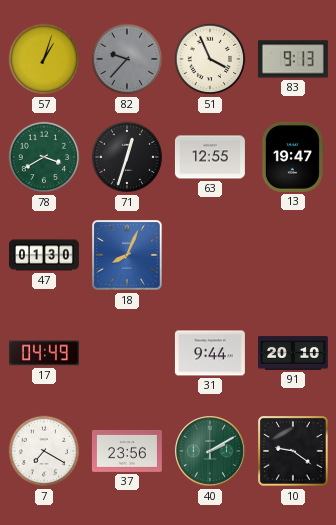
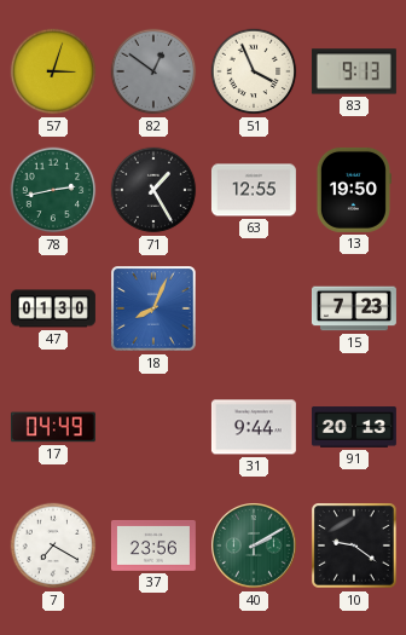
57: 1:03 -> 3:03 (53, 71)
82: 9:37 -> 12:51 (153, 71)
78: 3:40 -> 2:43 (53, 190)
71: 12:33 -> 1:25 (153, 190)
13: 19:47 -> 19:50 (353, 190)
15: none -> 7:23 (354, 308)
91: 20:10 -> 20:13 (354, 427)
